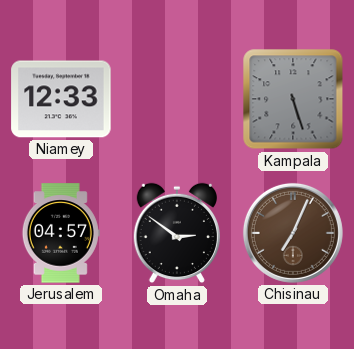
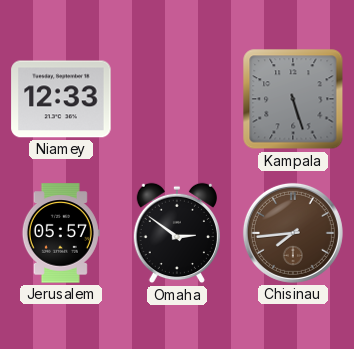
Jerusalem: 04:57 -> 05:57 (61, 233)
Chisinau: 7:04 -> 7:44 (293, 233)
